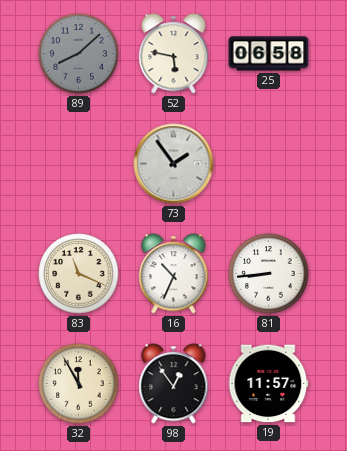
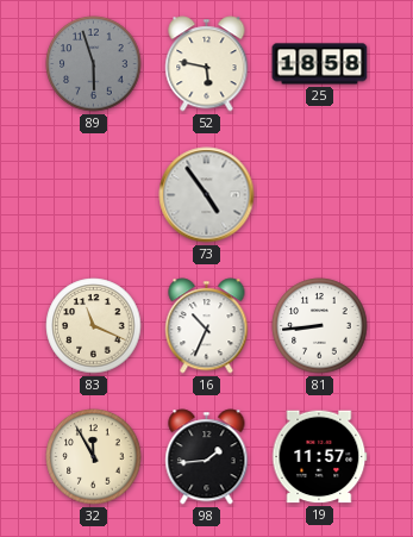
89: 8:08 -> 5:57 (94, 64)
25: 06:58 -> 18:58 (320, 64)
73: 1:54 -> 4:54 (207, 195)
98: 12:54 -> 1:44 (207, 457)
